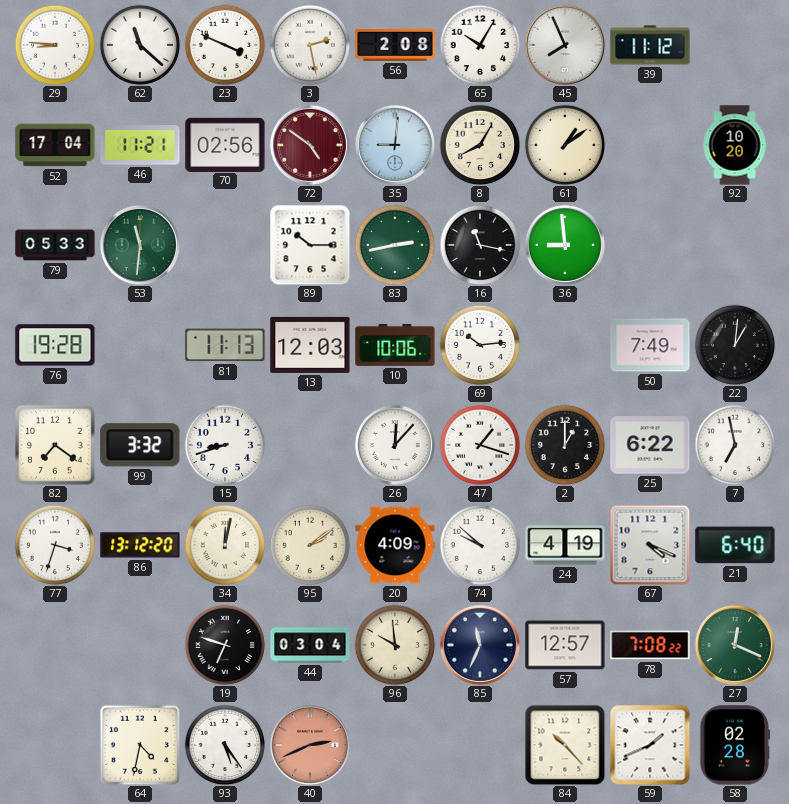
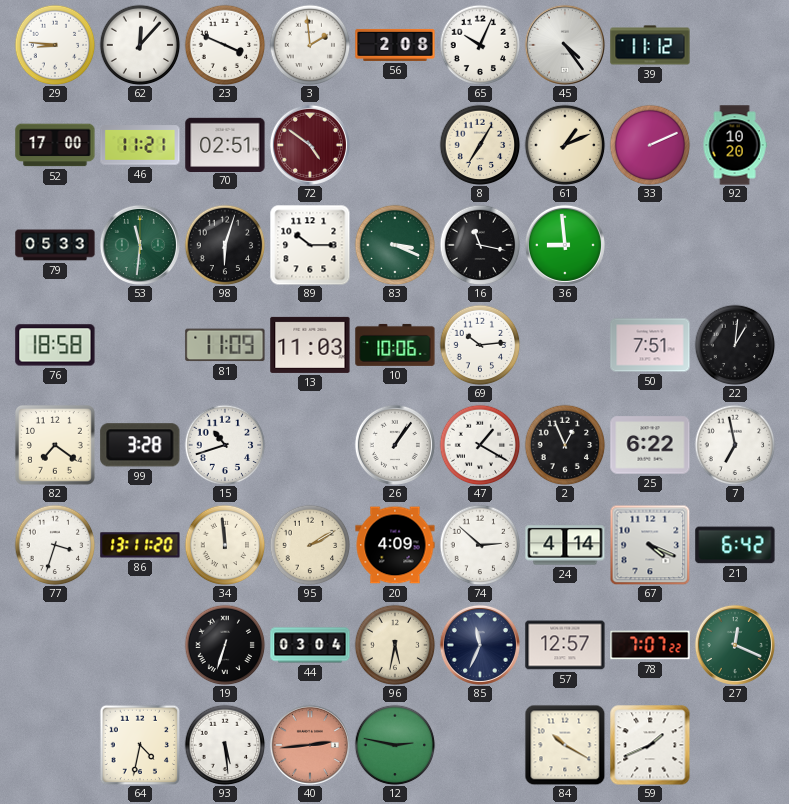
62: 11:22 -> 12:07 (140, 45)
3: 2:28 -> 1:59 (310, 45)
65: 10:05 -> 10:04 (480, 45)
45: 7:56 -> 4:24 (565, 45)
52: 17:04 -> 17:00 (55, 145)
70: 02:56 -> 02:51 (225, 144)
35: 9:01 -> none (395, 145)
8: 8:05 -> 7:05 (480, 145)
61: 1:09 -> 1:11 (565, 145)
33: none -> 2:11 (650, 145)
98: none -> 6:03 (225, 245)
83: 2:43 -> 3:19 (395, 245)
76: 19:28 -> 18:58 (55, 345)
81: 11:13 -> 11:09 (225, 345)
13: 12:03 -> 11:03 (310, 345)
50: 7:49 -> 7:51 (650, 345)
99: 3:32 -> 3:28 (140, 445)
15: 8:42 -> 10:42 (225, 445)
26: 12:07 -> 1:06 (395, 445)
47: 1:18 -> 1:20 (480, 445)
2: 1:00 -> 12:56 (565, 445)
86: 13:12 -> 13:11 (140, 545)
34: 12:02 -> 11:59 (225, 545)
95: 2:09 -> 2:10 (310, 545)
74: 9:52 -> 2:52 (480, 545)
24: 4:19 -> 4:14 (565, 545)
21: 6:40 -> 6:42 (735, 545)
19: 6:48 -> 6:33 (225, 645)
96: 9:59 -> 5:32 (395, 645)
78: 7:08 -> 7:07 (650, 645)
93: 5:24 -> 5:29 (225, 745)
40: 2:41 -> 2:44 (310, 745)
12: none -> 2:47 (395, 745)
84: 10:23 -> 10:20 (565, 745)
58: 02:28 -> none (735, 745)
